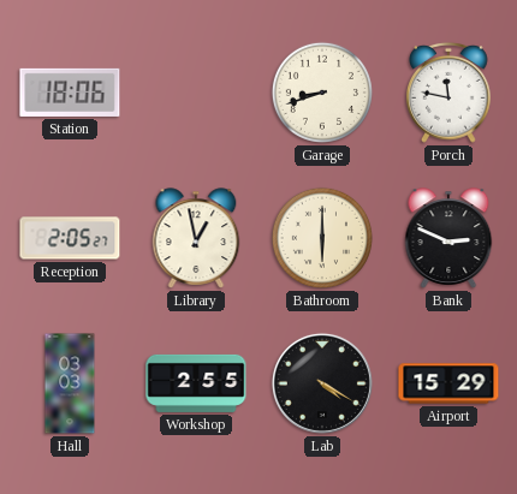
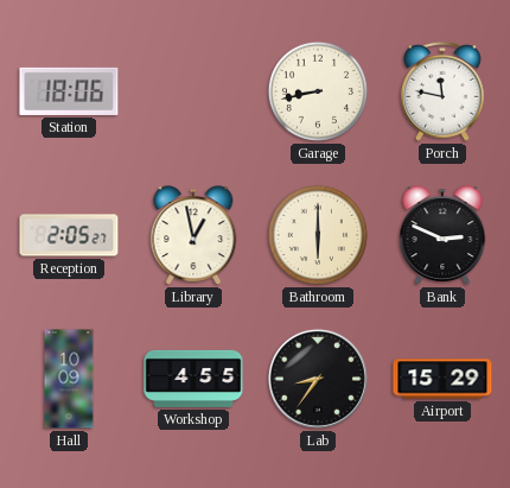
Garage: 8:42 -> 8:43 (318, 91)
Hall: 03:03 -> 10:09 (69, 379)
Workshop: 2:55 -> 4:55 (193, 379)
Lab: 4:20 -> 8:36 (318, 379)
